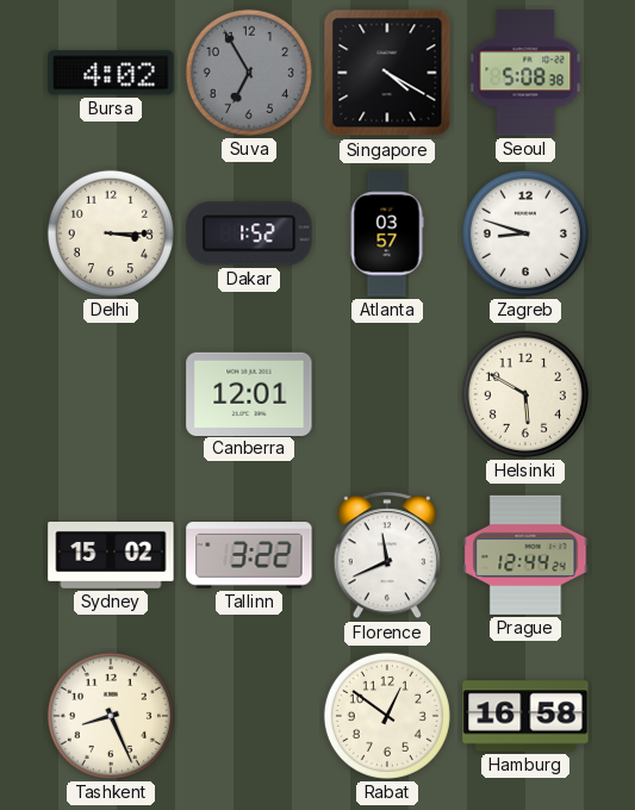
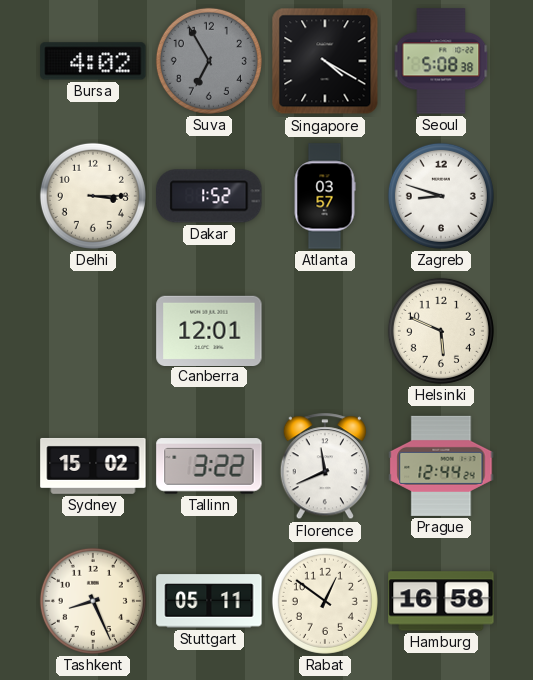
Helsinki: 5:50 -> 5:49 (441, 331)
Stuttgart: none -> 05:11 (209, 601)
